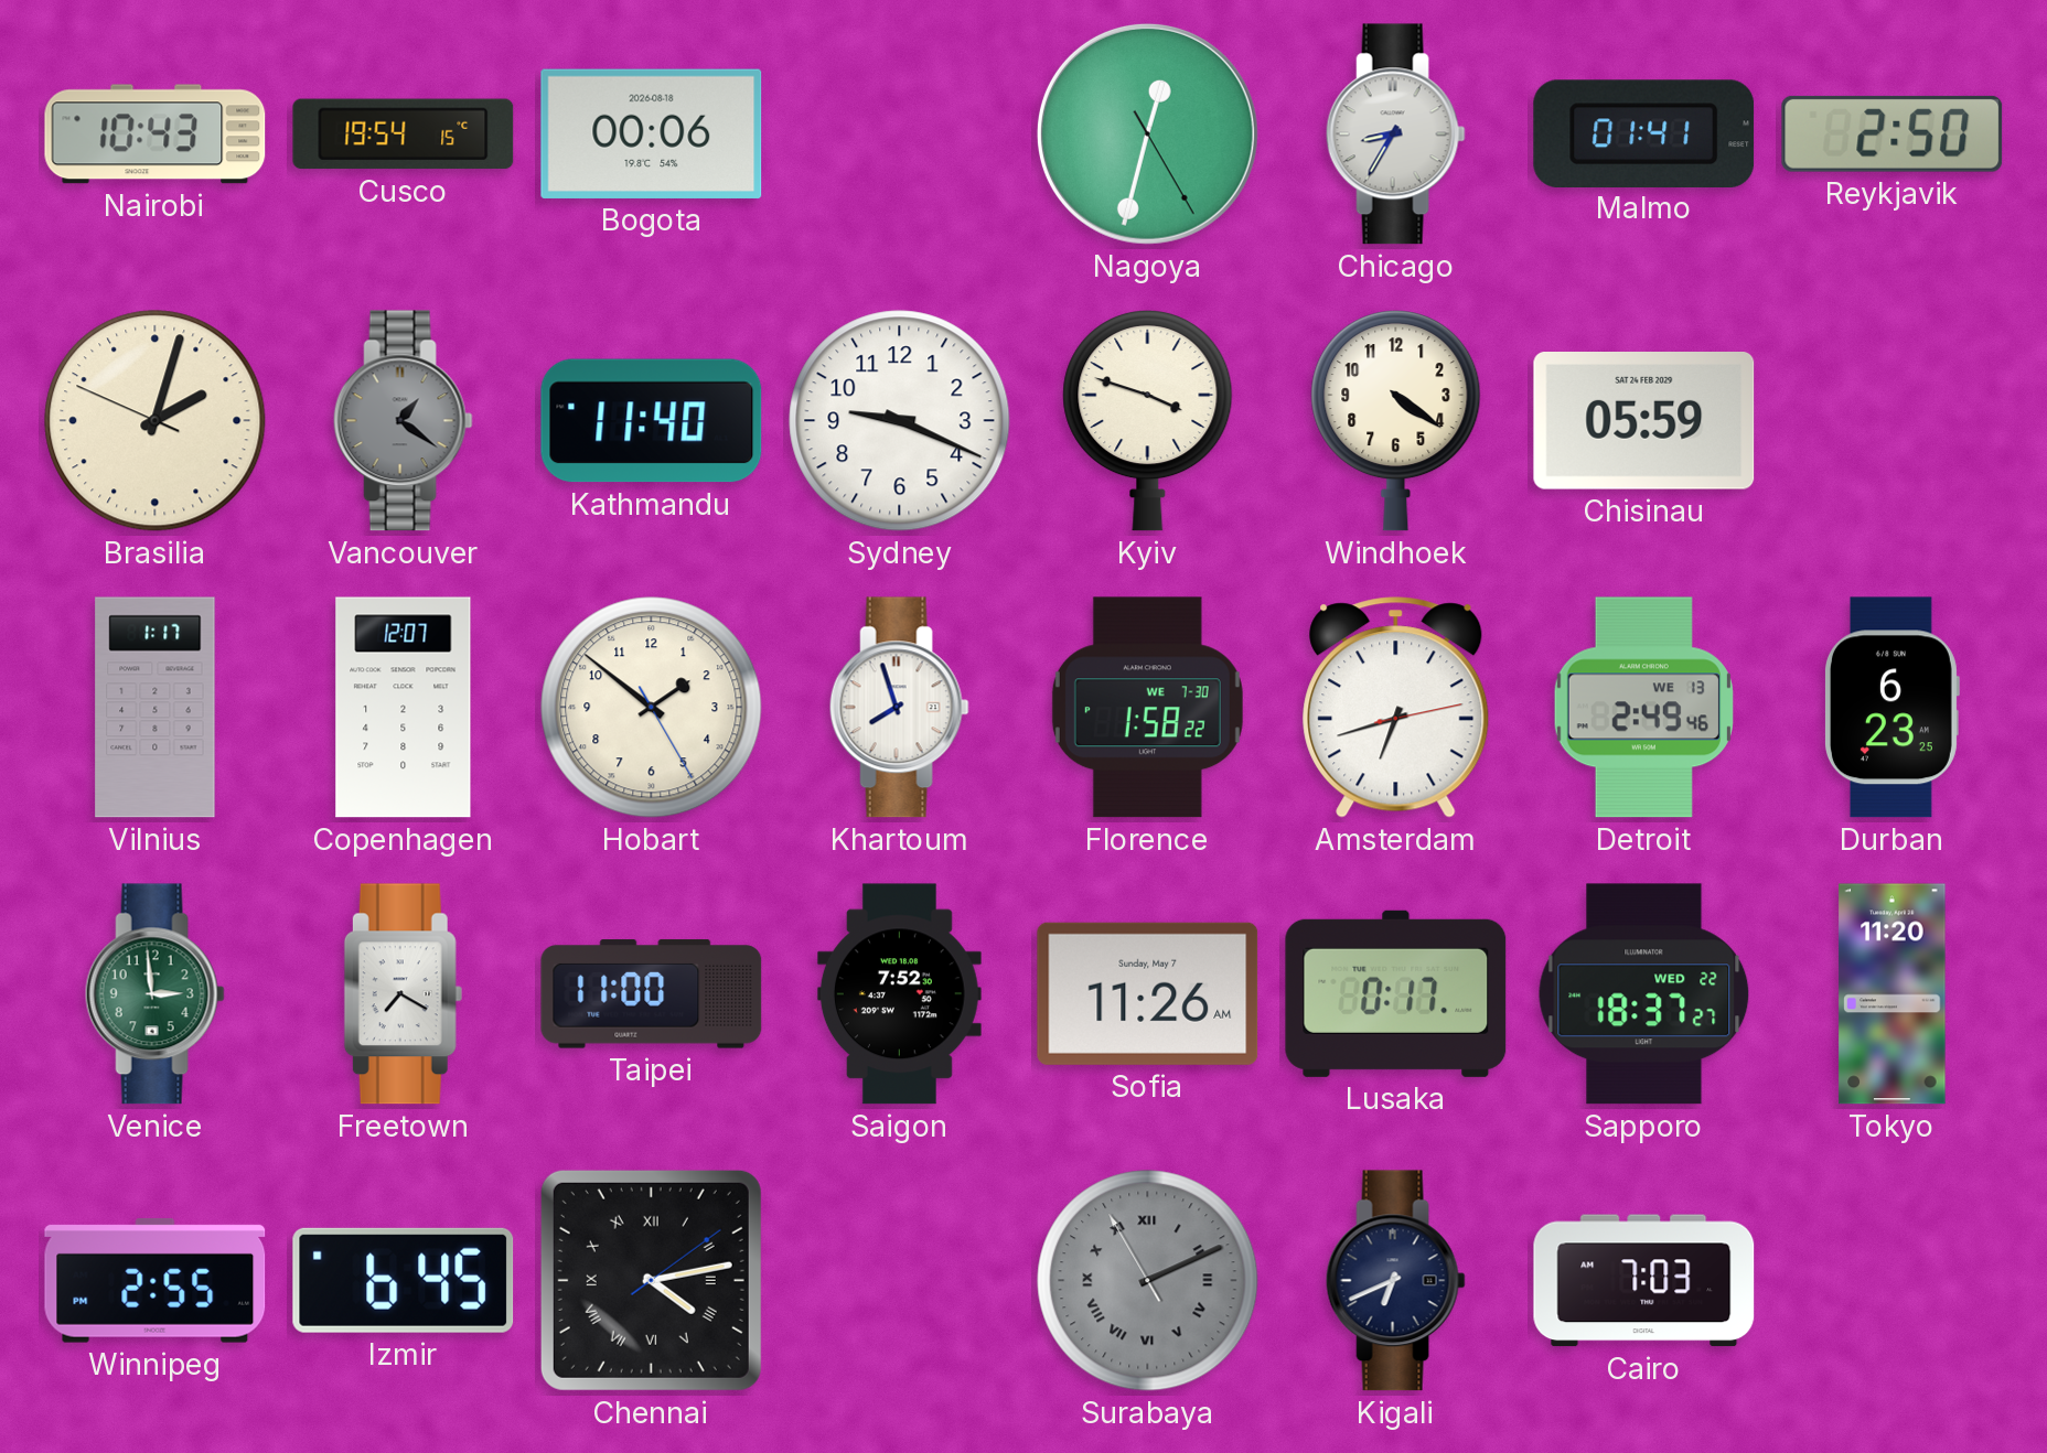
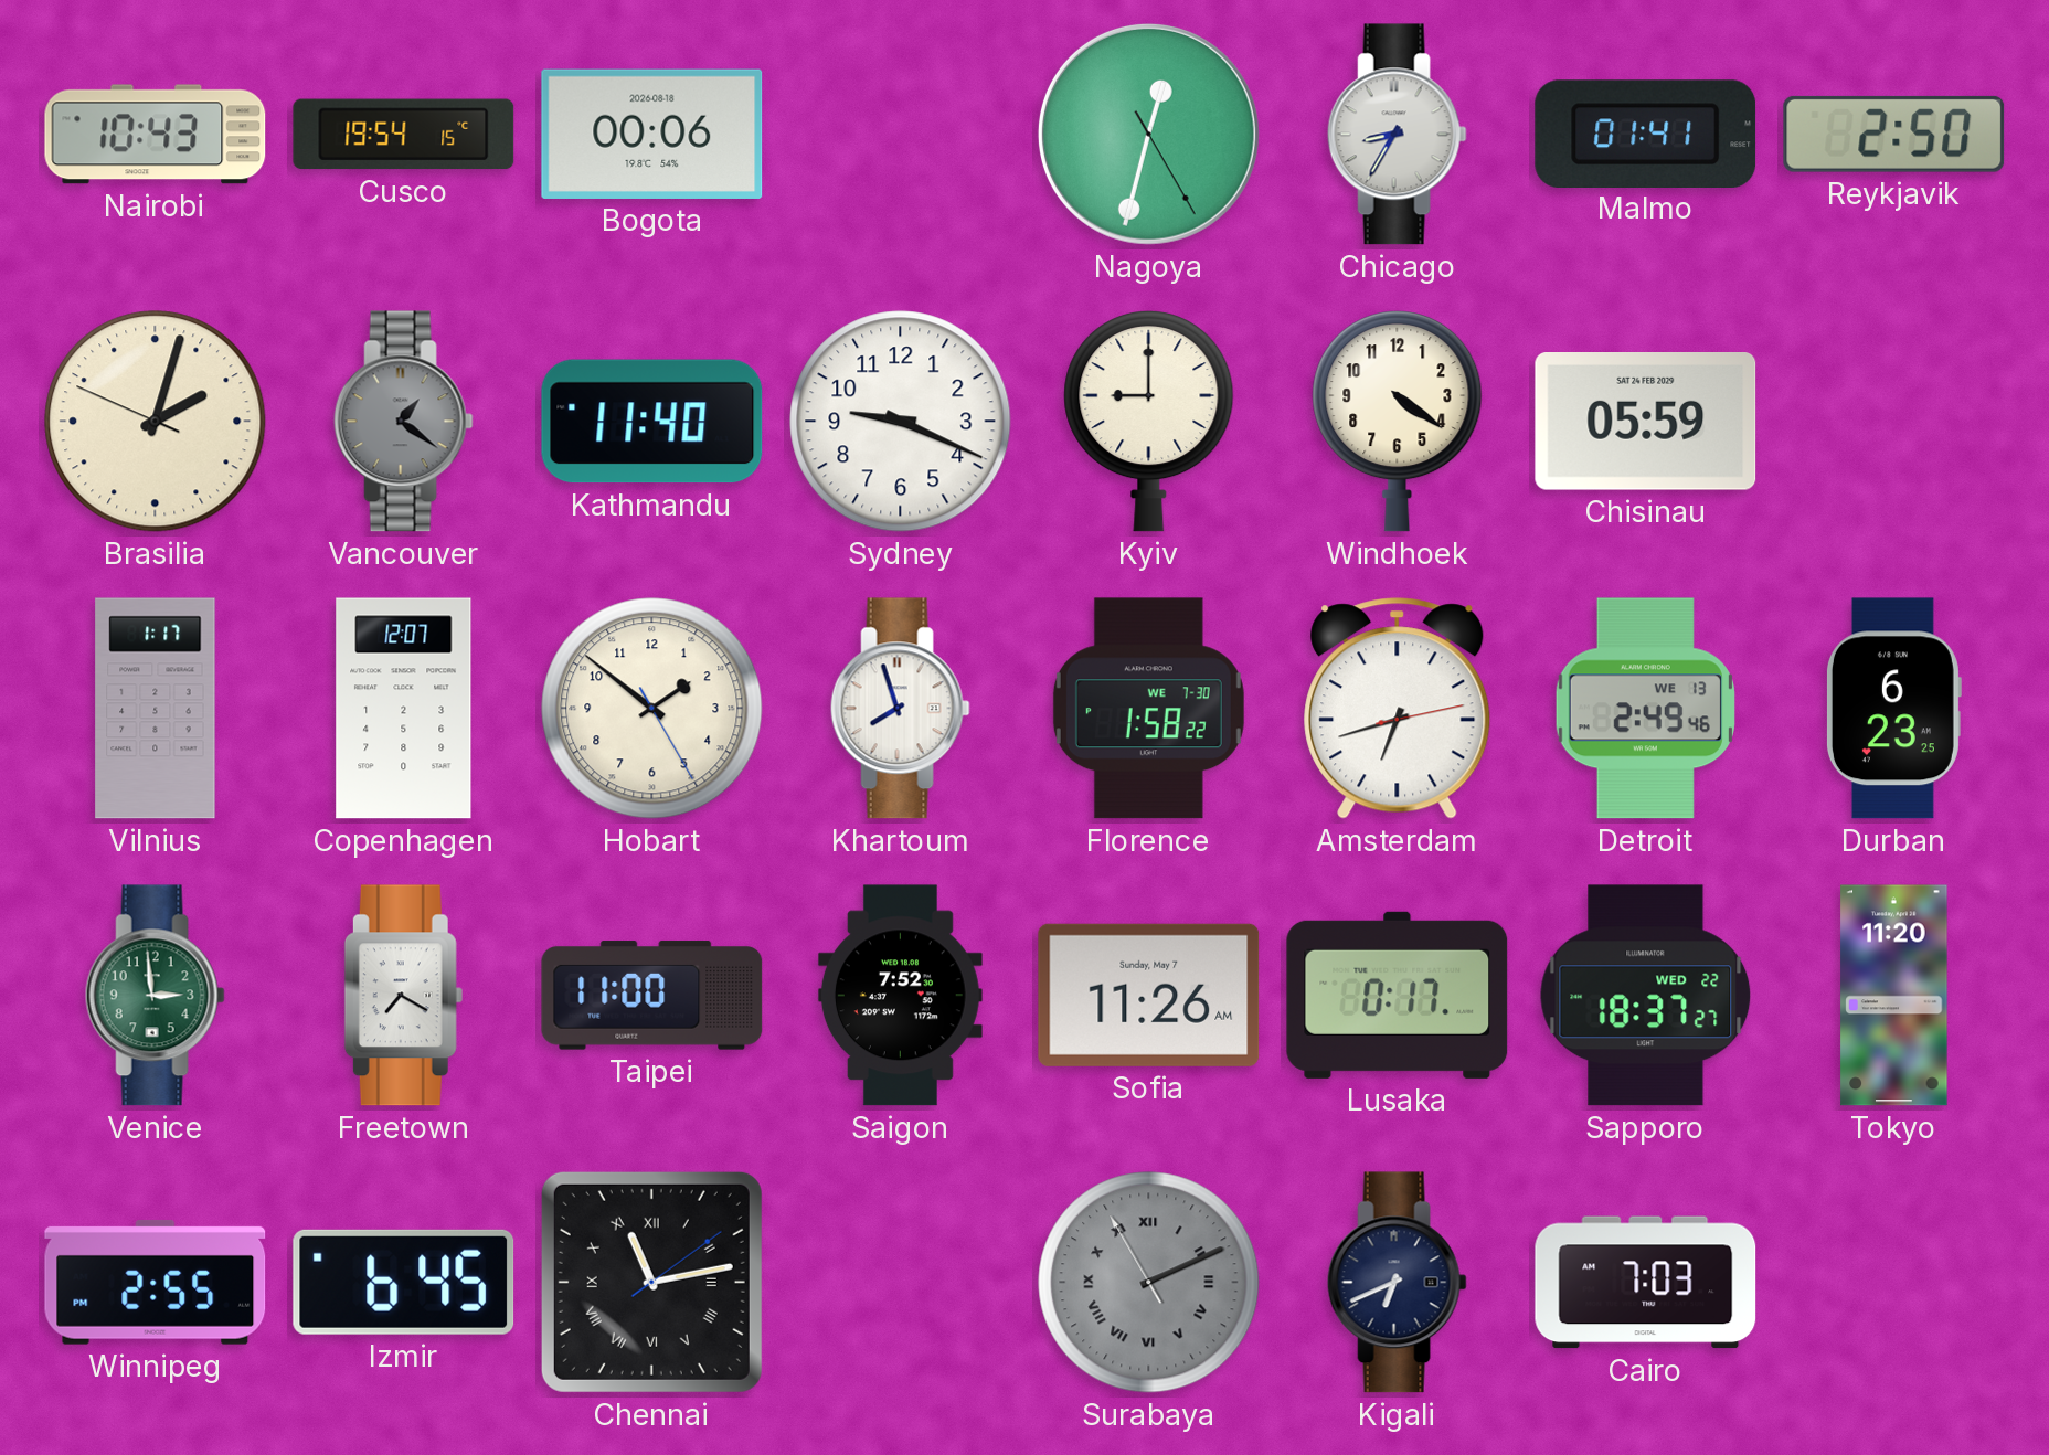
Kyiv: 3:48 -> 9:00 (1149, 422)
Chennai: 4:13 -> 11:13 (651, 1282)
